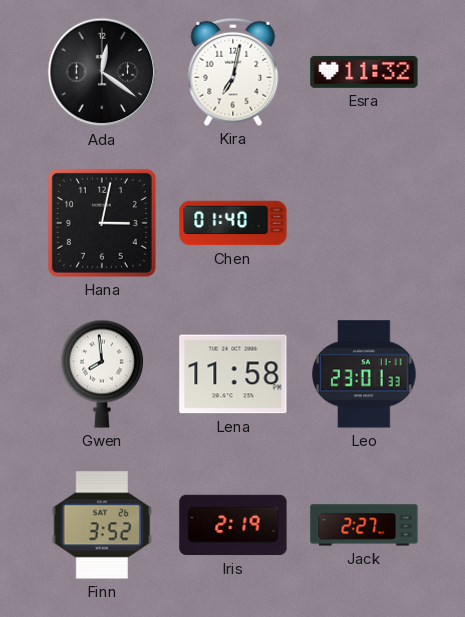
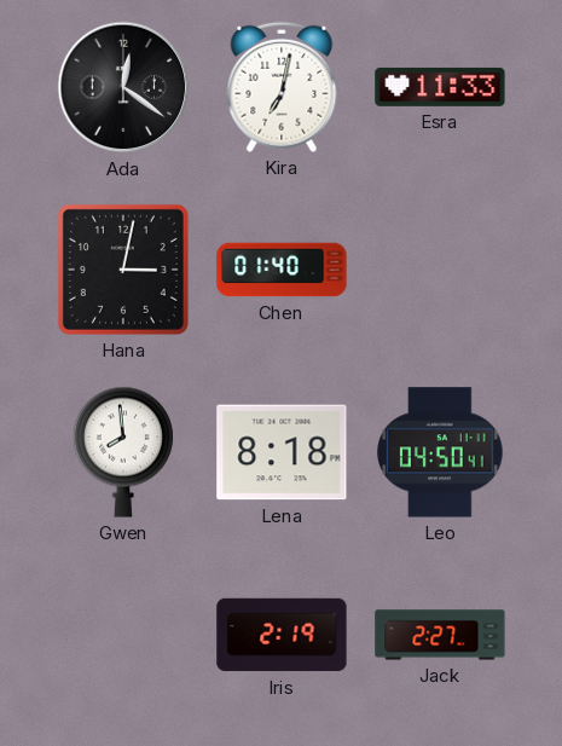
Esra: 11:32 -> 11:33 (440, 87)
Lena: 11:58 -> 8:18 (282, 452)
Leo: 23:01 -> 04:50 (440, 452)
Finn: 3:52 -> none (102, 525)
